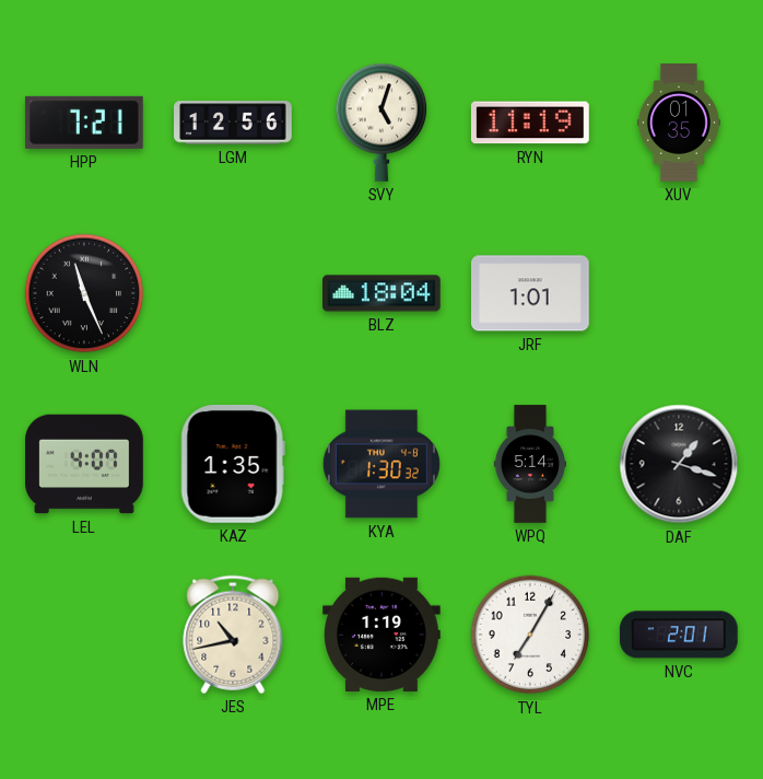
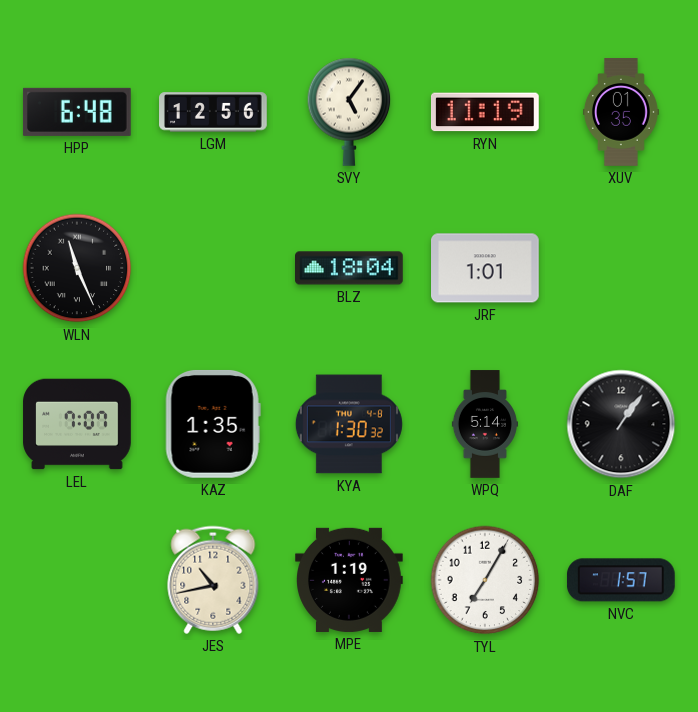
HPP: 7:21 -> 6:48 (77, 112)
SVY: 5:03 -> 5:06 (349, 112)
LEL: 4:07 -> 7:07 (77, 424)
DAF: 1:18 -> 1:06 (621, 424)
NVC: 2:01 -> 1:57 (621, 580)
